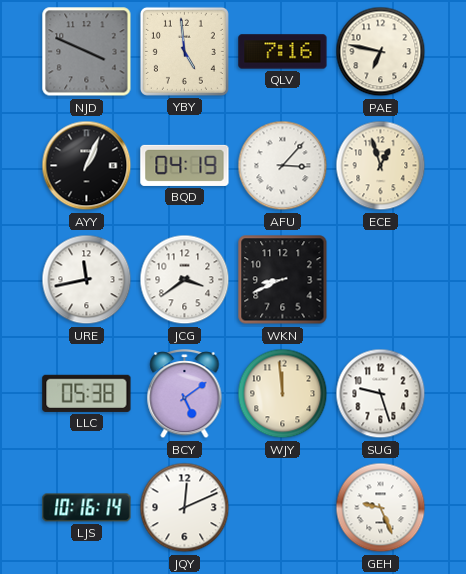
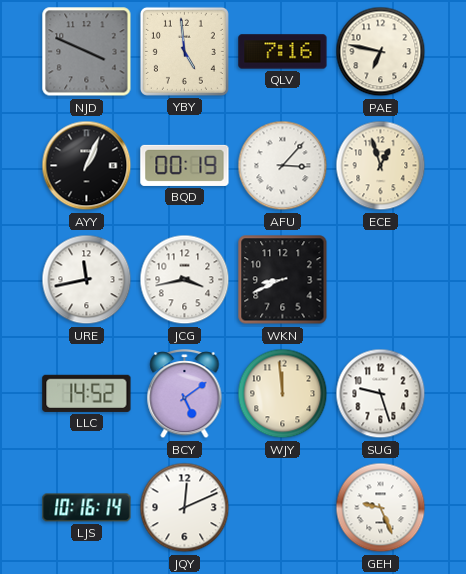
BQD: 04:19 -> 00:19 (185, 165)
JCG: 3:39 -> 3:43 (185, 280)
LLC: 05:38 -> 14:52 (87, 393)
